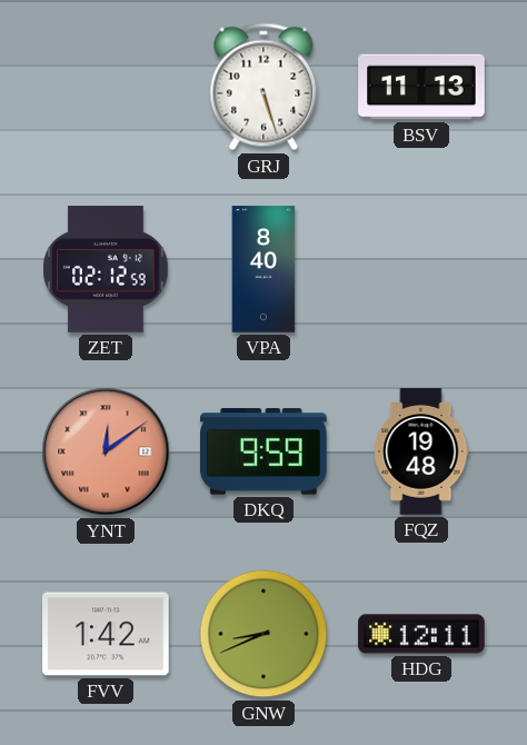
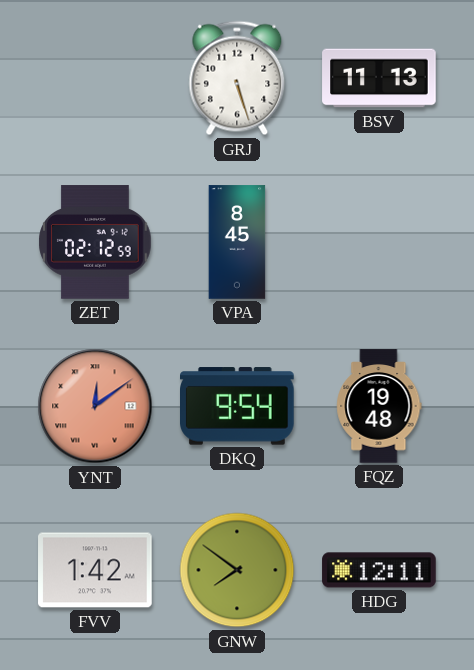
VPA: 8:40 -> 8:45 (237, 242)
DKQ: 9:59 -> 9:54 (238, 406)
GNW: 8:41 -> 7:51 (237, 570)
